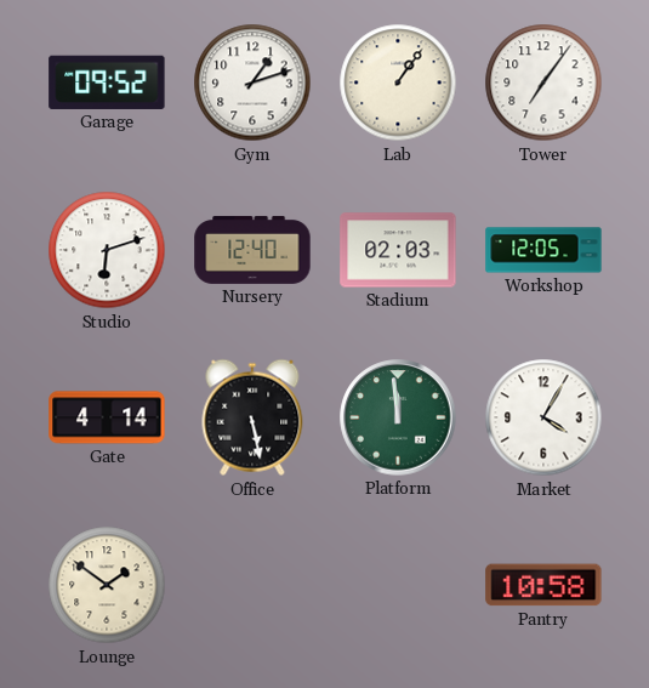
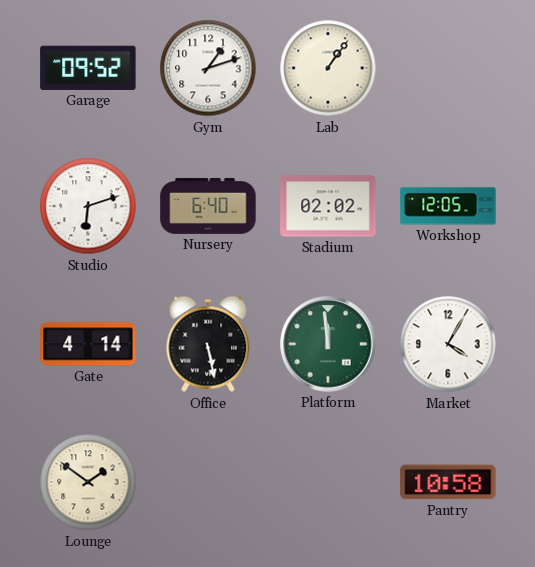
Tower: 7:06 -> none (543, 83)
Nursery: 12:40 -> 6:40 (208, 206)
Stadium: 02:03 -> 02:02 (328, 206)
